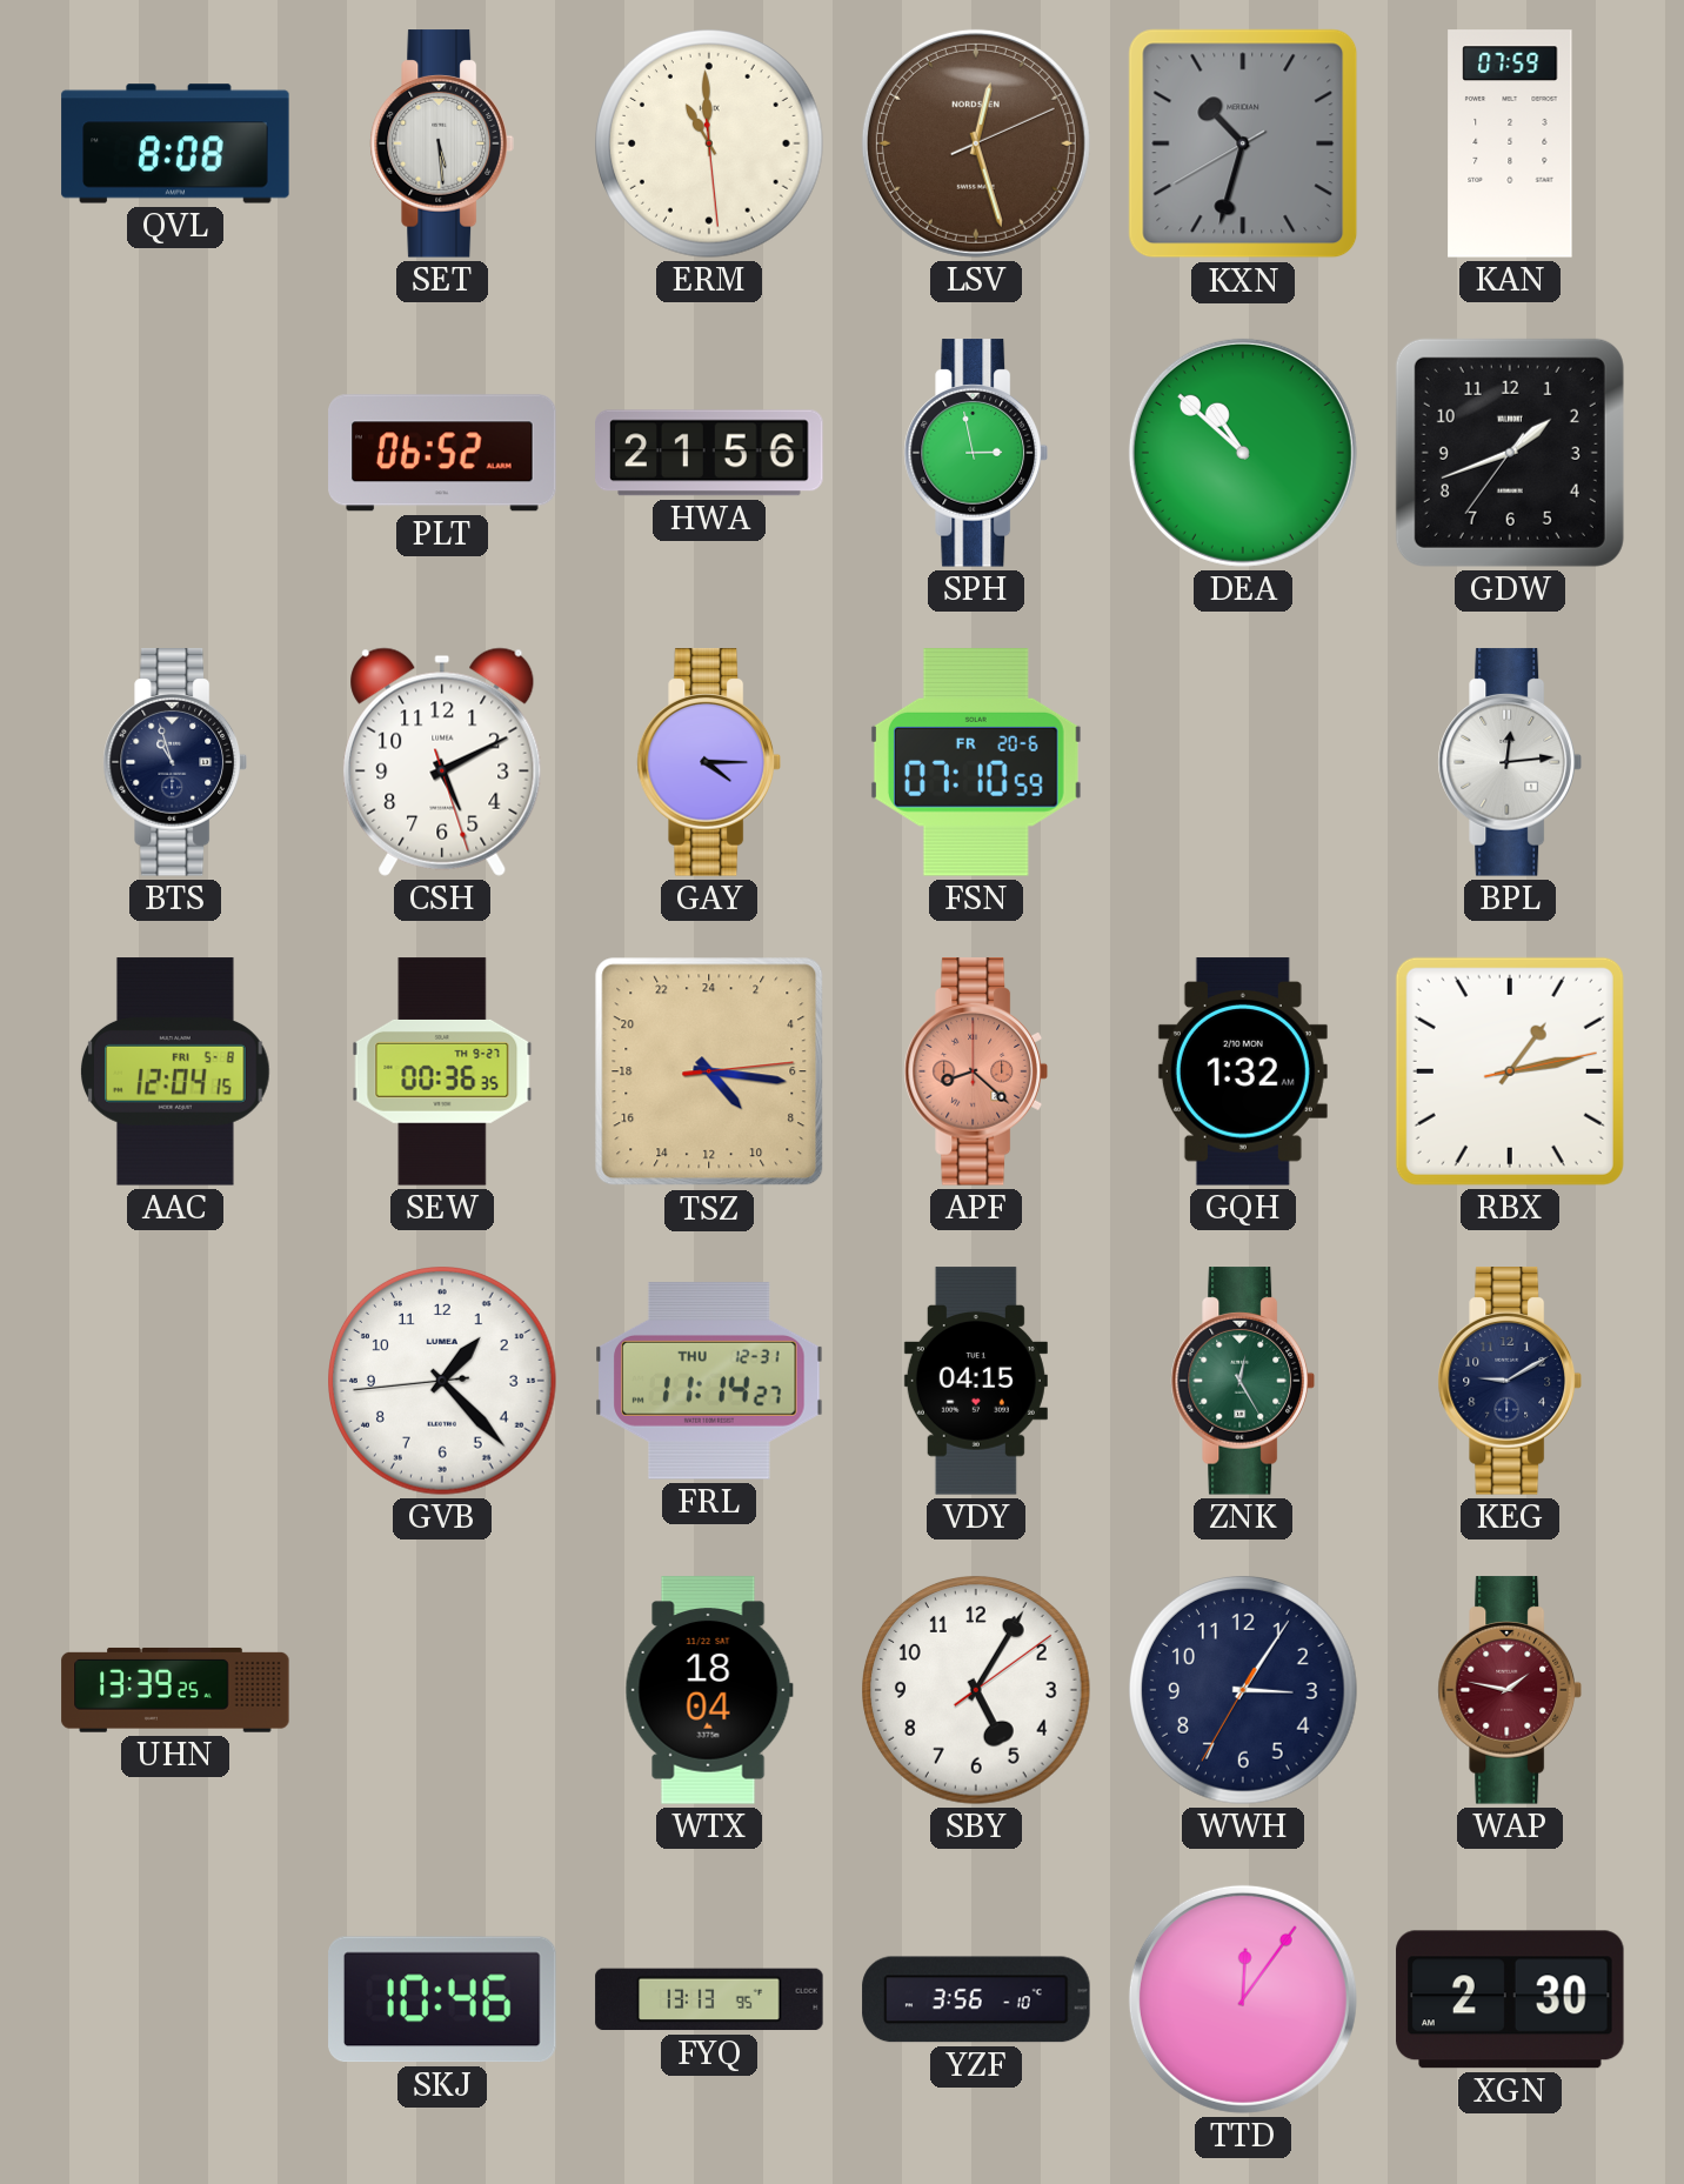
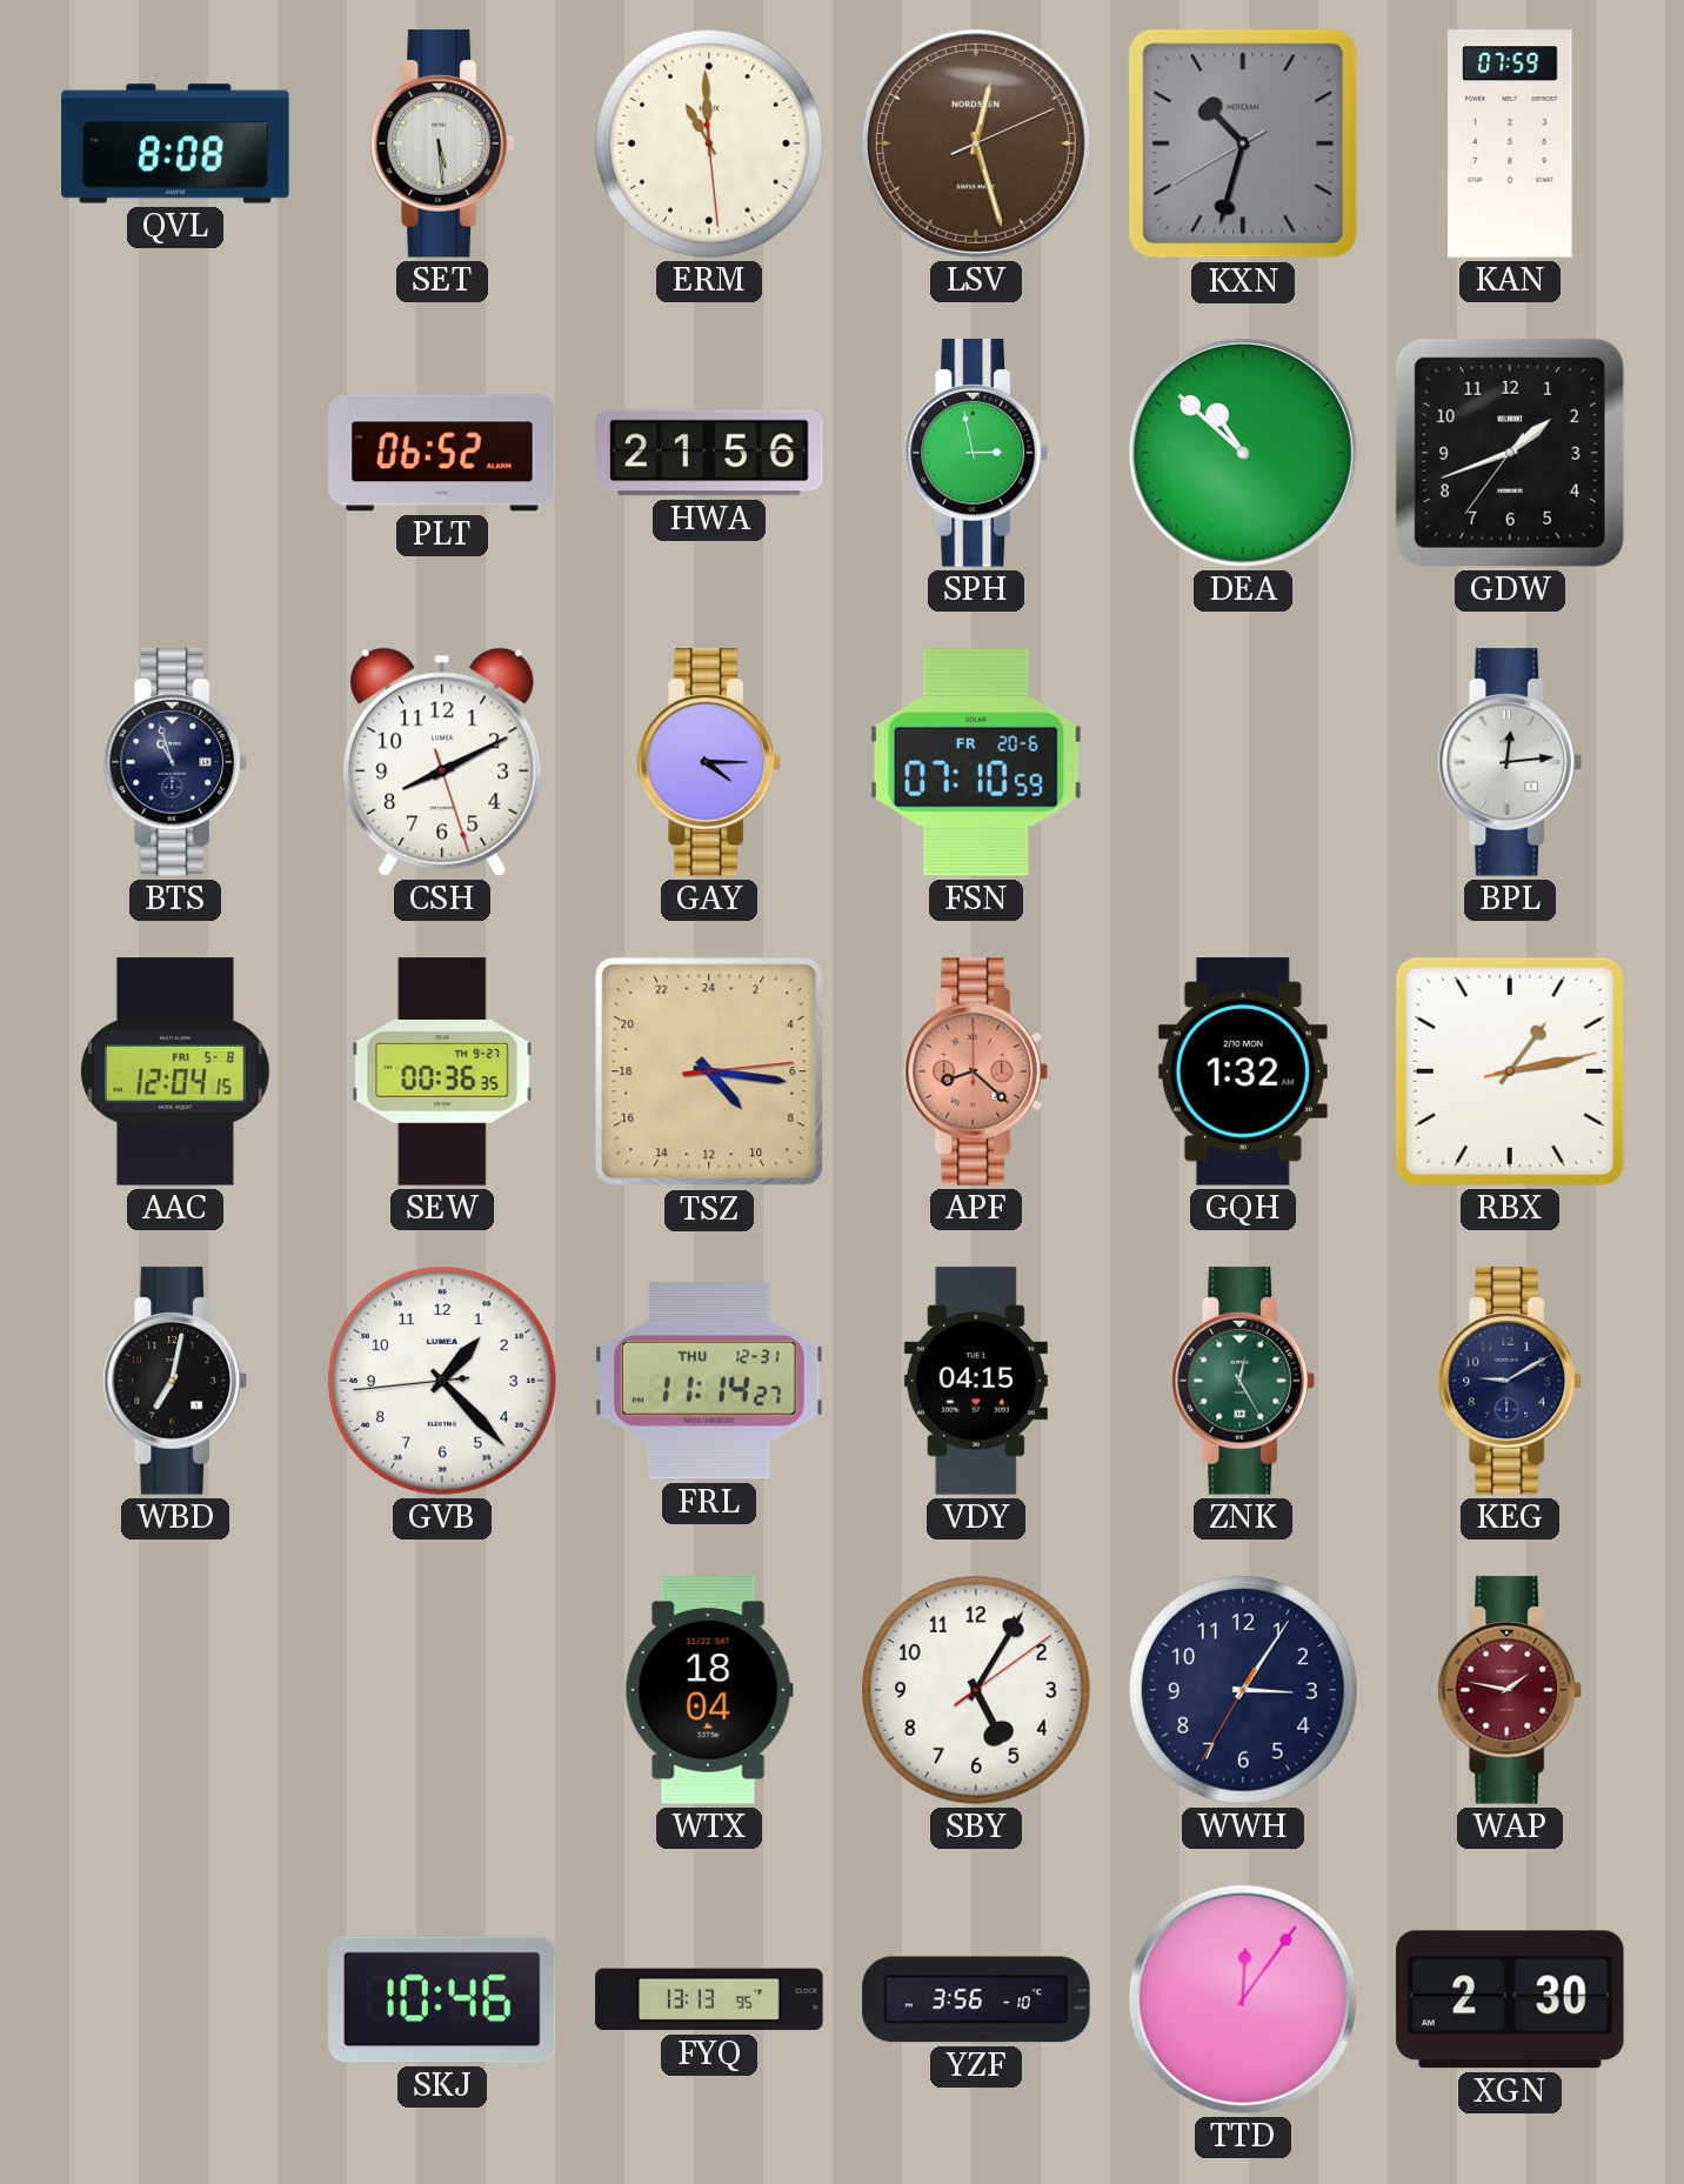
CSH: 5:10 -> 8:10 (442, 762)
WBD: none -> 7:02 (174, 1381)
UHN: 13:39 -> none (175, 1690)
